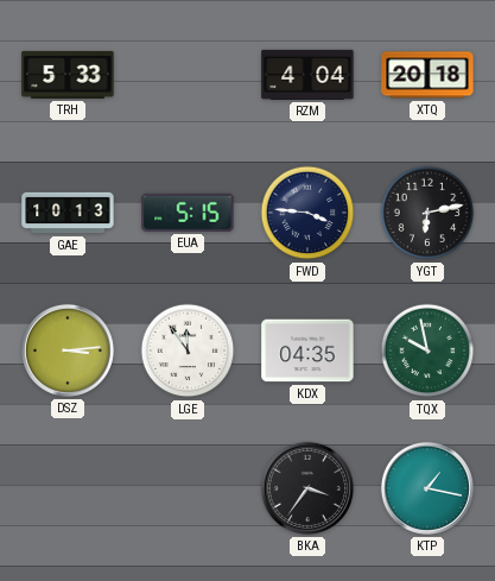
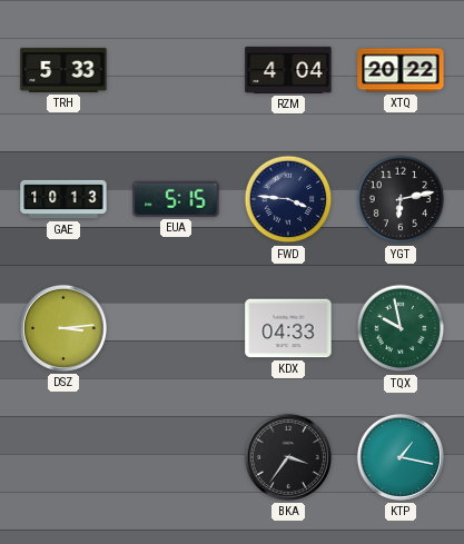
XTQ: 20:18 -> 20:22 (401, 70)
LGE: 11:54 -> none (188, 351)
KDX: 04:35 -> 04:33 (288, 328)
